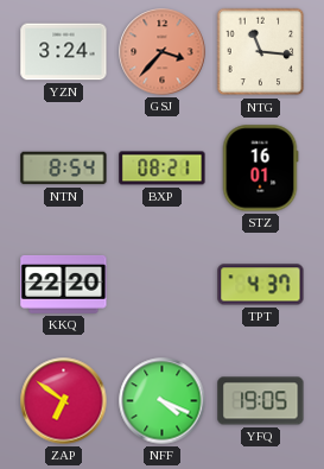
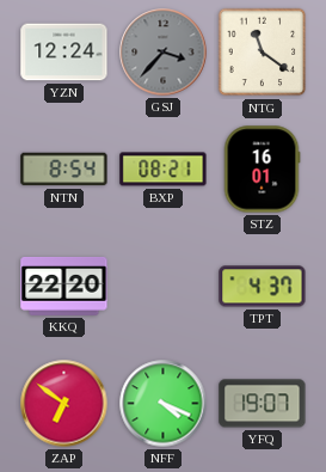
YZN: 3:24 -> 12:24 (64, 53)
GSJ dial: salmon -> grey (164, 53)
NTG: 11:16 -> 11:21 (263, 53)
YFQ: 19:05 -> 19:07 (263, 404)
